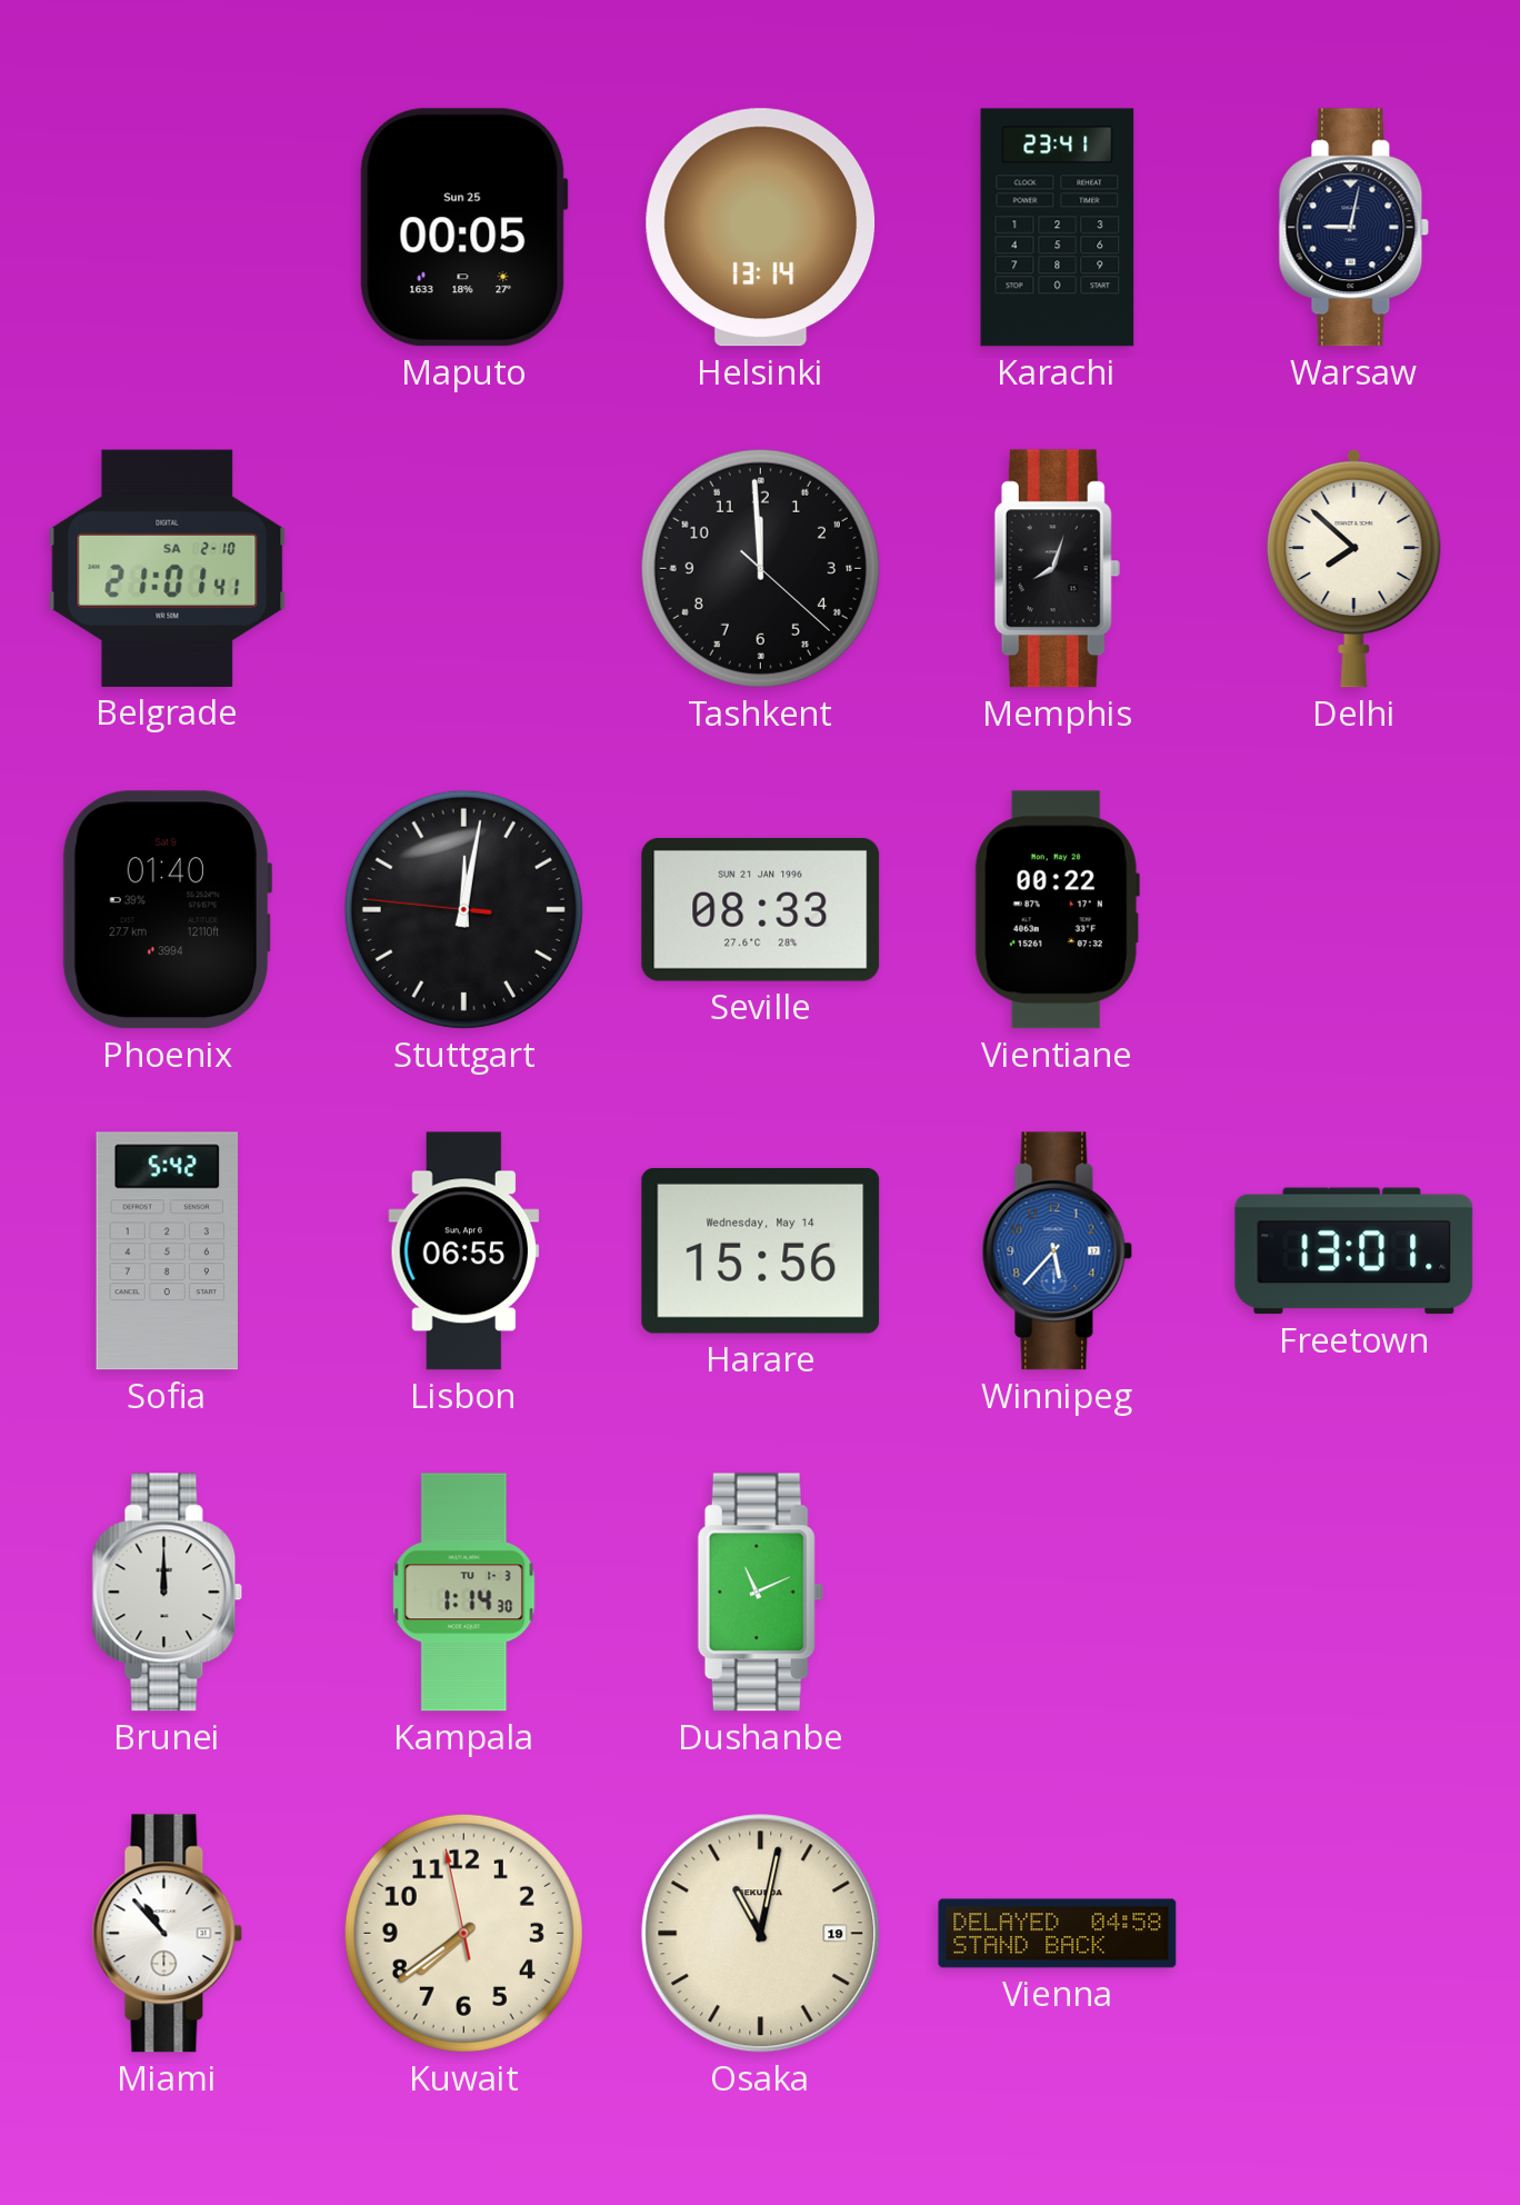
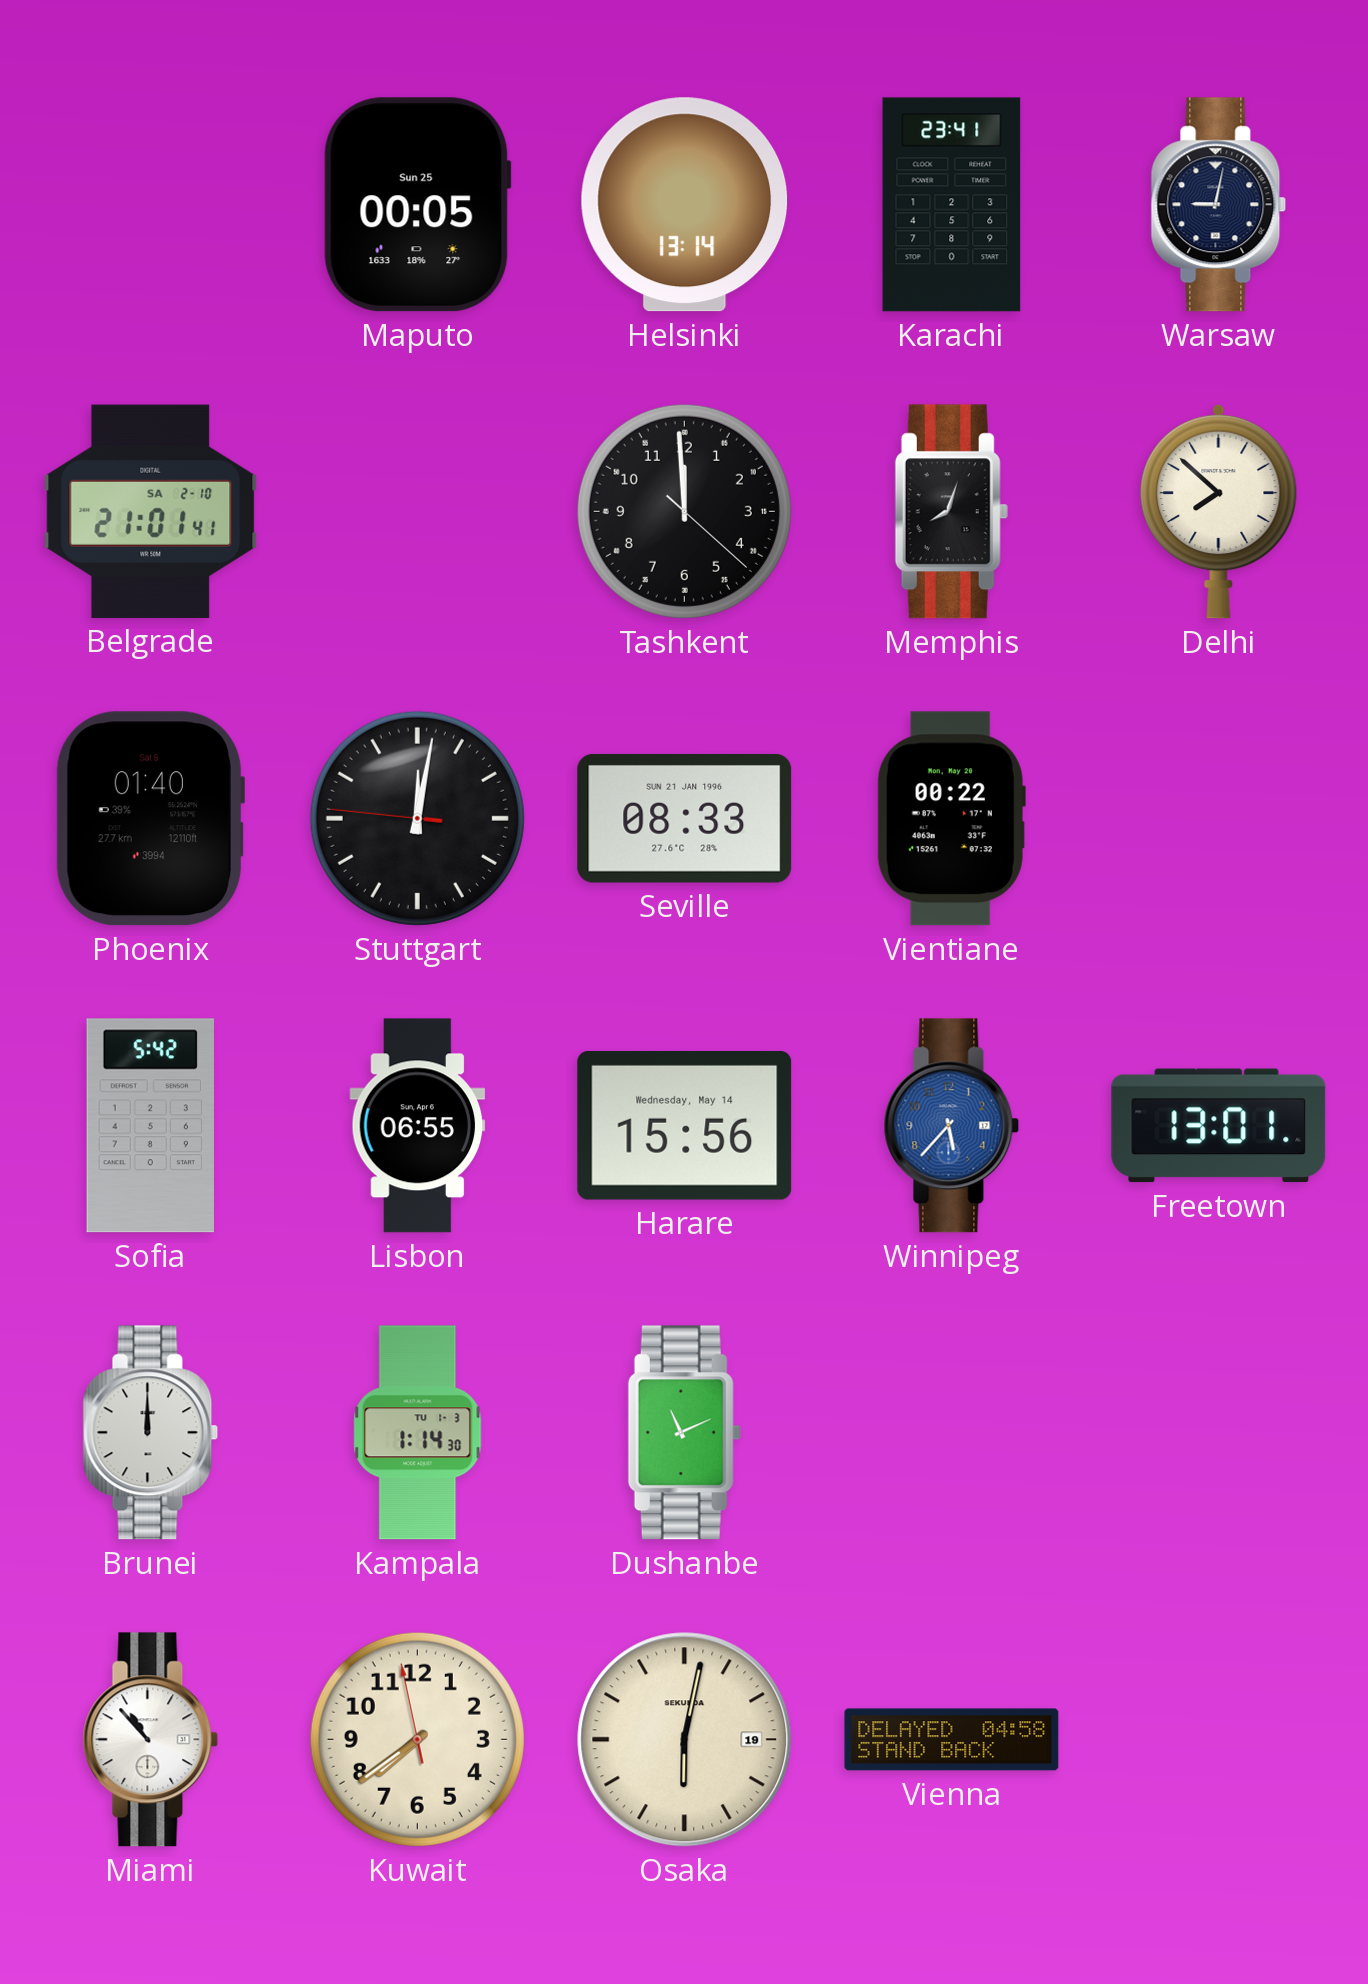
Osaka: 11:02 -> 6:02 (685, 1740)
